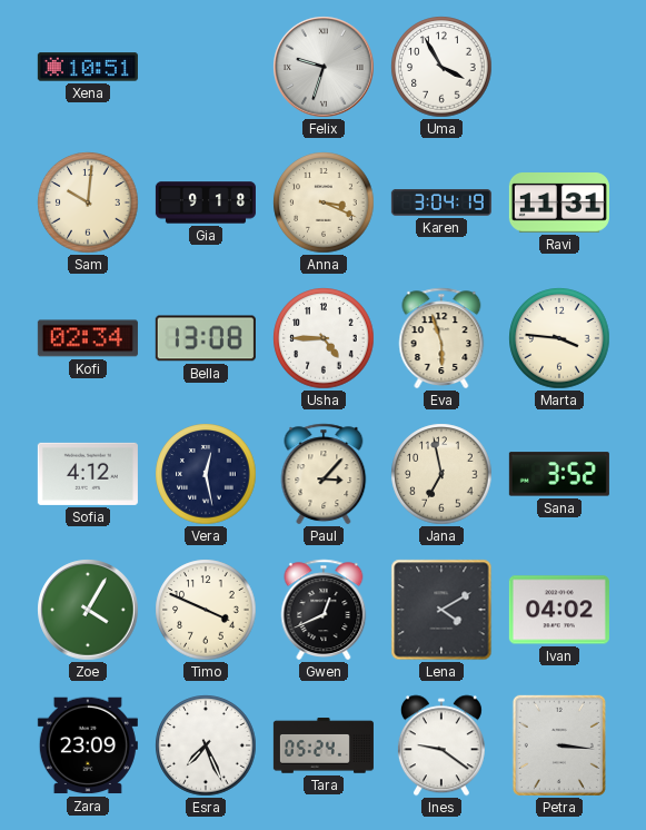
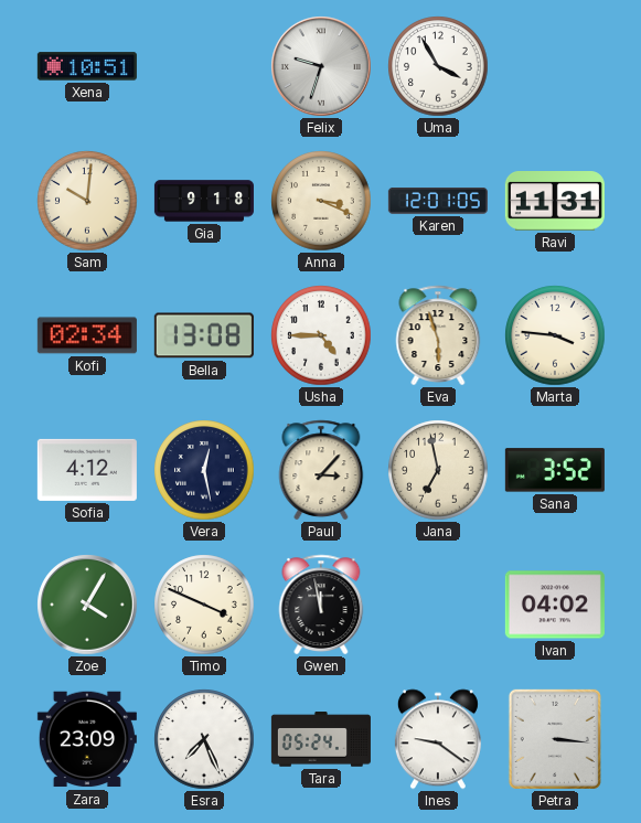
Karen: 3:04 -> 12:01 (438, 202)
Gwen: 12:41 -> 11:58 (321, 605)
Lena: 4:10 -> none (441, 610)
